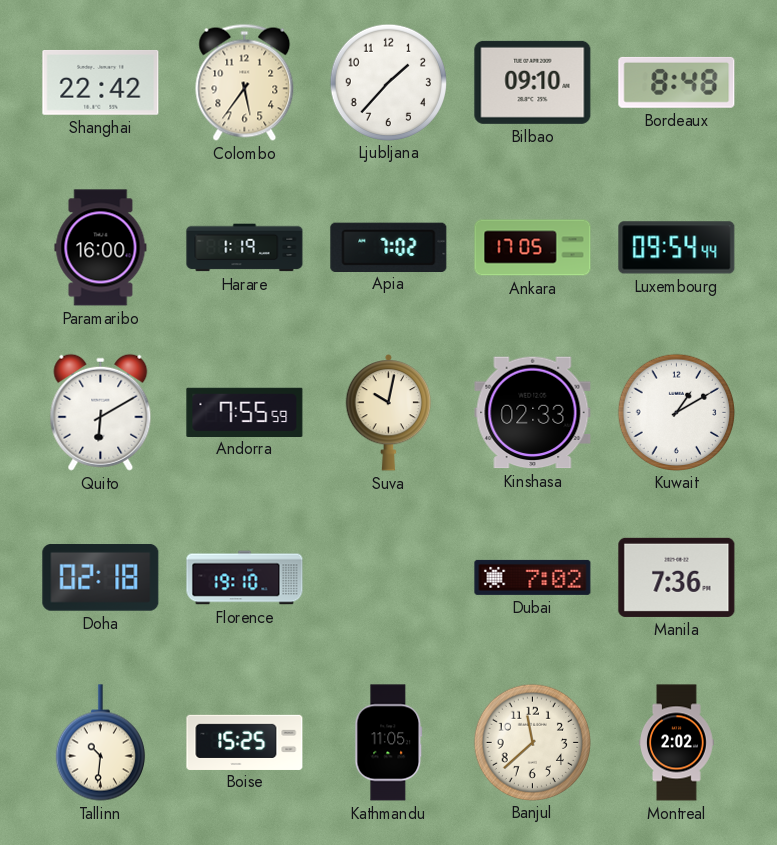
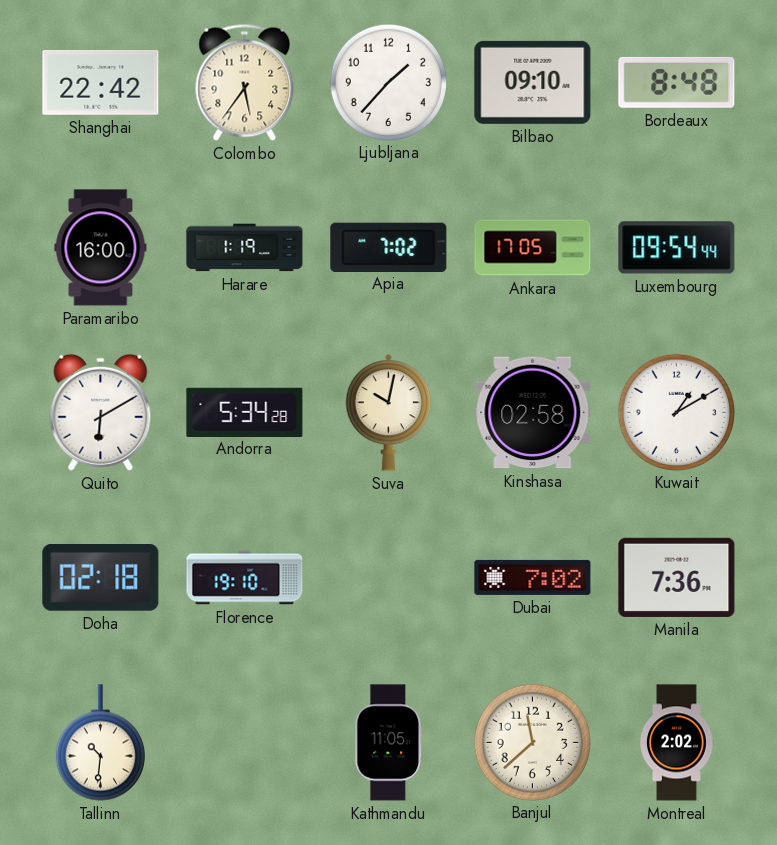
Andorra: 7:55 -> 5:34 (245, 412)
Kinshasa: 02:33 -> 02:58 (533, 413)
Boise: 15:25 -> none (245, 742)
